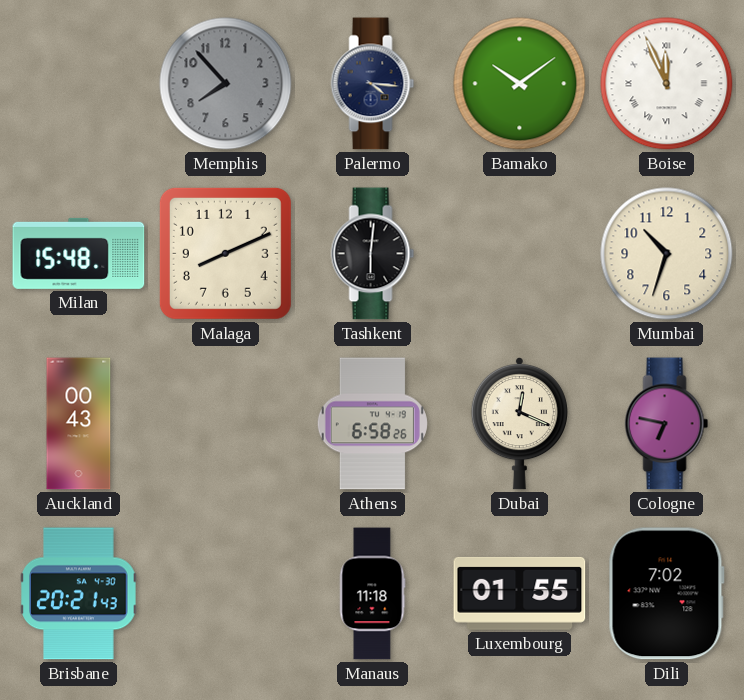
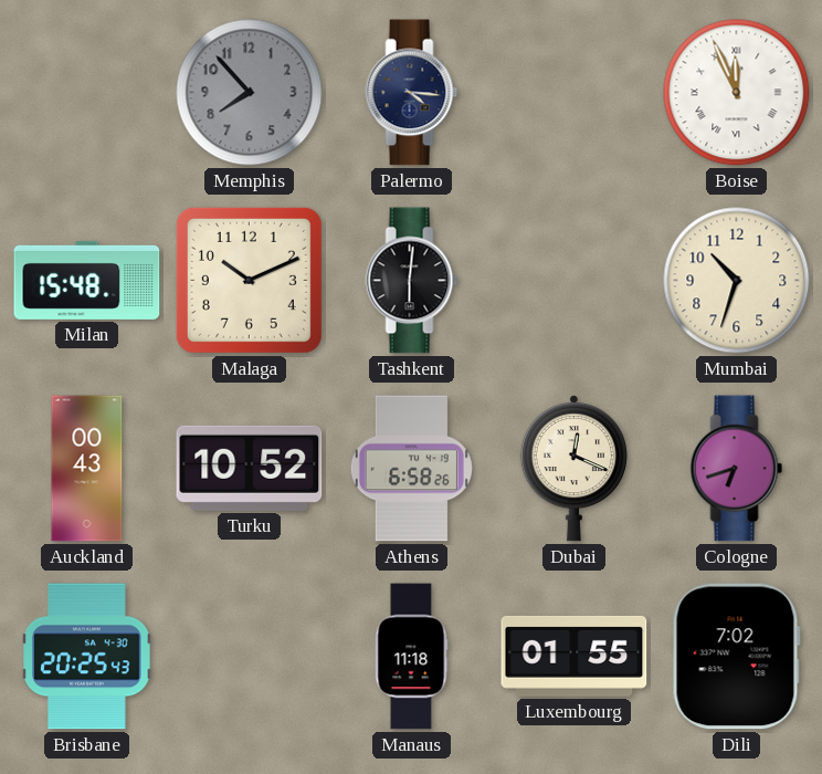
Bamako: 10:09 -> none (520, 84)
Malaga: 8:11 -> 10:11 (249, 280)
Turku: none -> 10:52 (250, 468)
Cologne: 6:47 -> 6:42 (737, 469)
Brisbane: 20:21 -> 20:25 (87, 657)
